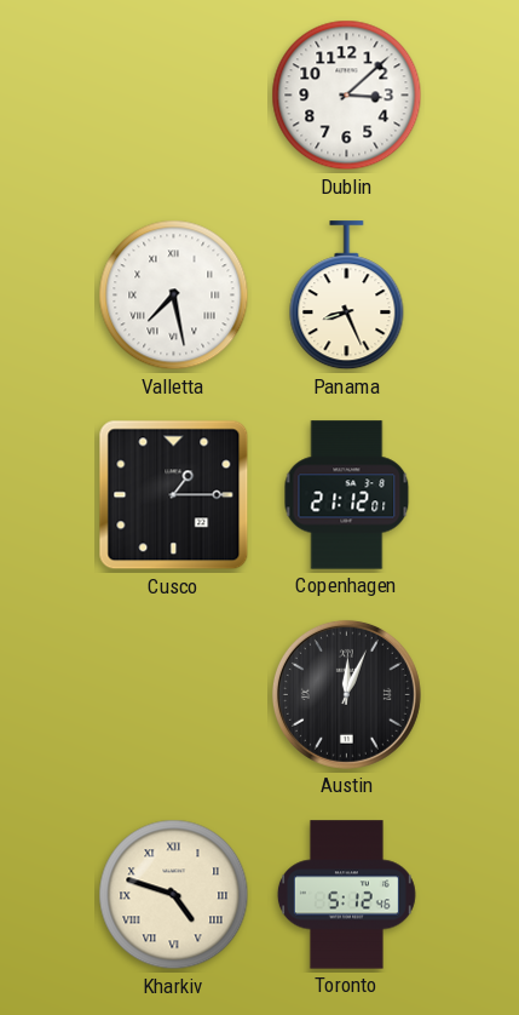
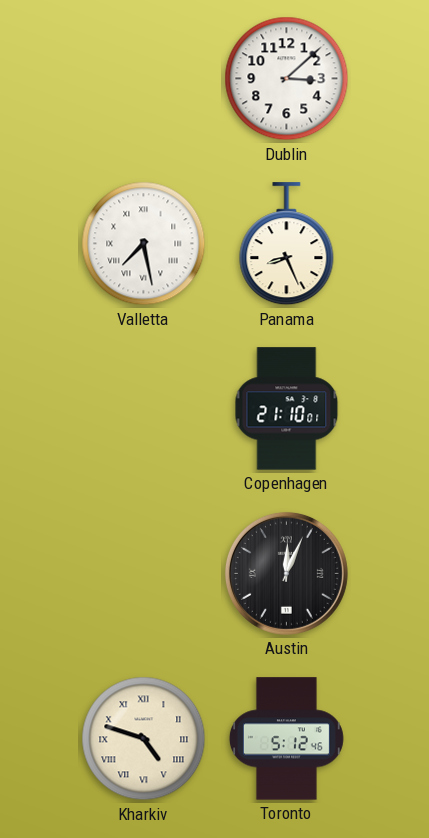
Cusco: 1:15 -> none (174, 495)
Copenhagen: 21:12 -> 21:10 (287, 409)
